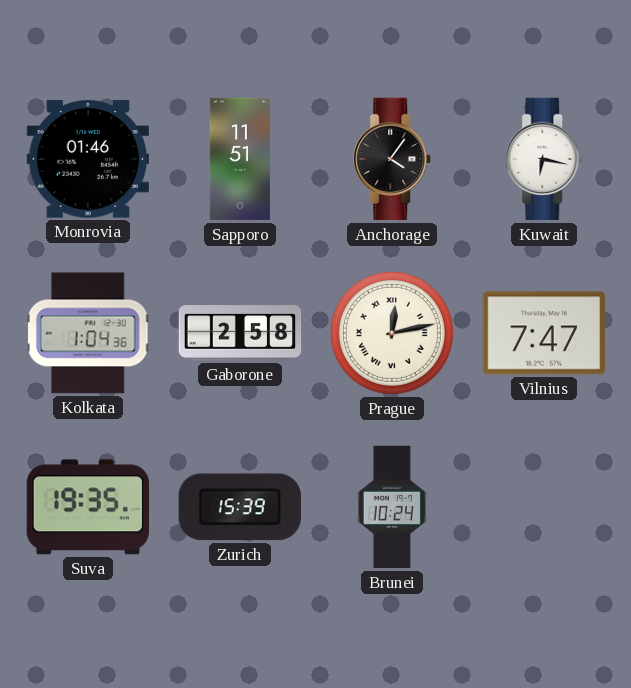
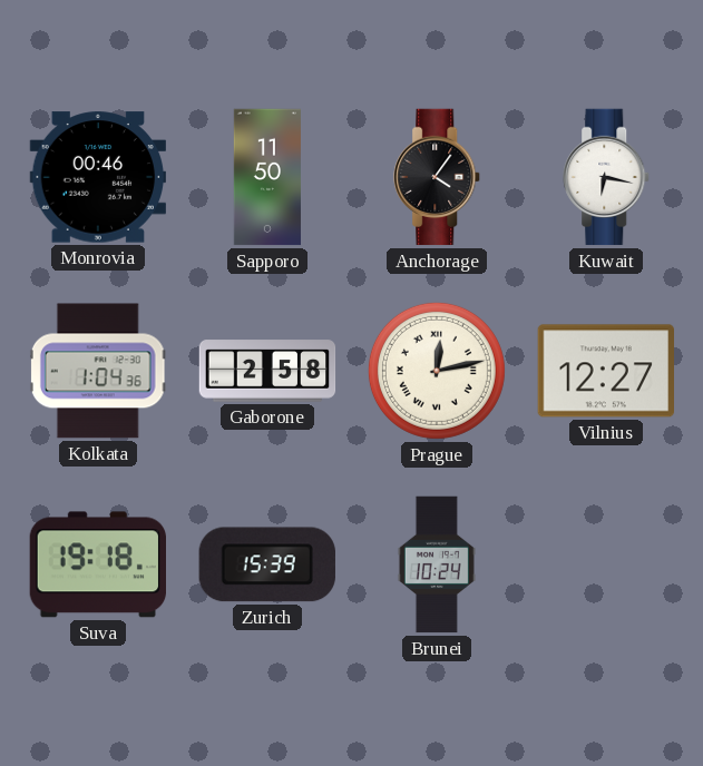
Monrovia: 01:46 -> 00:46 (97, 177)
Sapporo: 11:51 -> 11:50 (267, 177)
Vilnius: 7:47 -> 12:27 (605, 371)
Suva: 19:35 -> 19:18 (97, 564)
